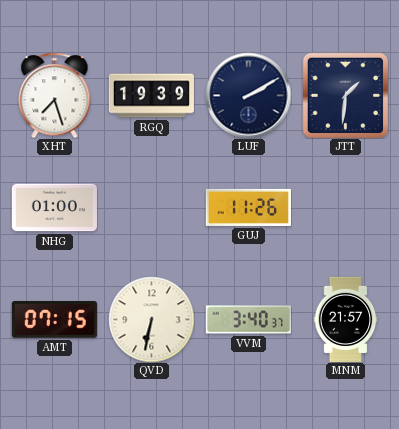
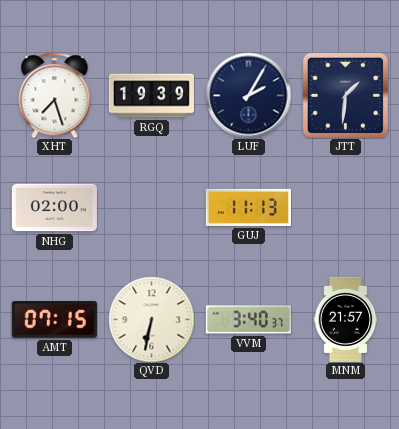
LUF: 2:10 -> 2:05 (248, 95)
NHG: 01:00 -> 02:00 (54, 208)
GUJ: 11:26 -> 11:13 (248, 207)
